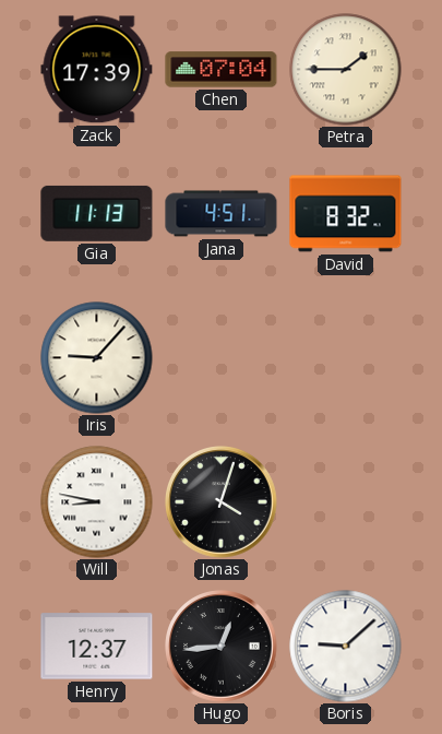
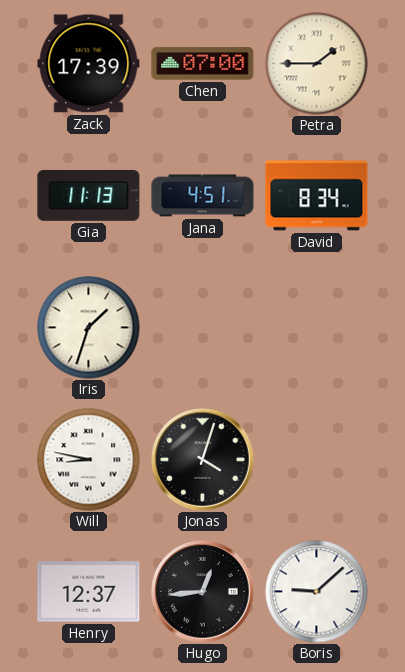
Chen: 07:04 -> 07:00 (203, 64)
David: 8:32 -> 8:34 (317, 196)
Iris: 9:07 -> 1:33 (89, 328)
